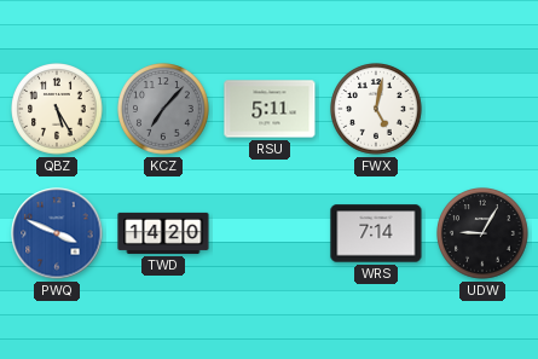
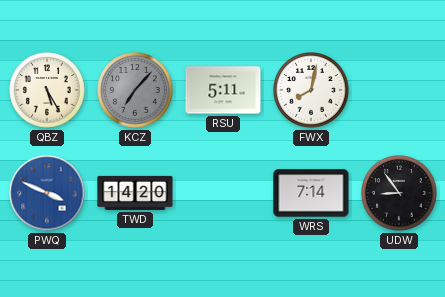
FWX: 5:02 -> 8:02 (311, 90)
UDW: 9:05 -> 8:54 (399, 193)
